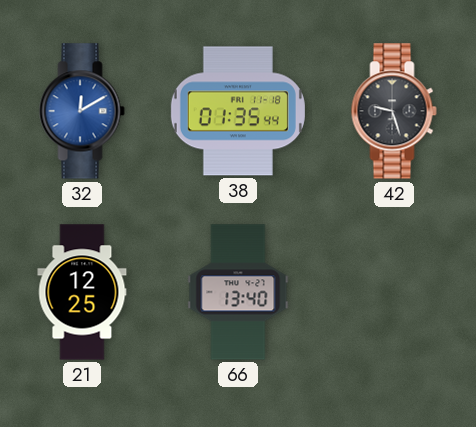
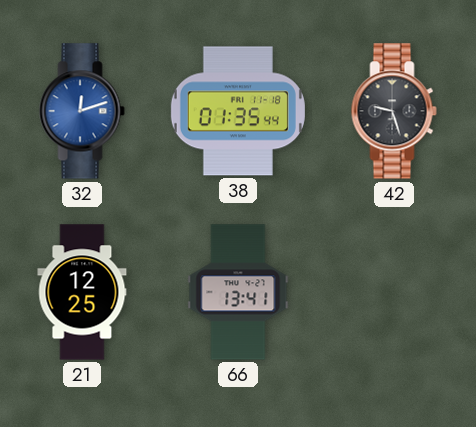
32: 12:10 -> 12:12 (82, 111)
66: 13:40 -> 13:41 (238, 292)
